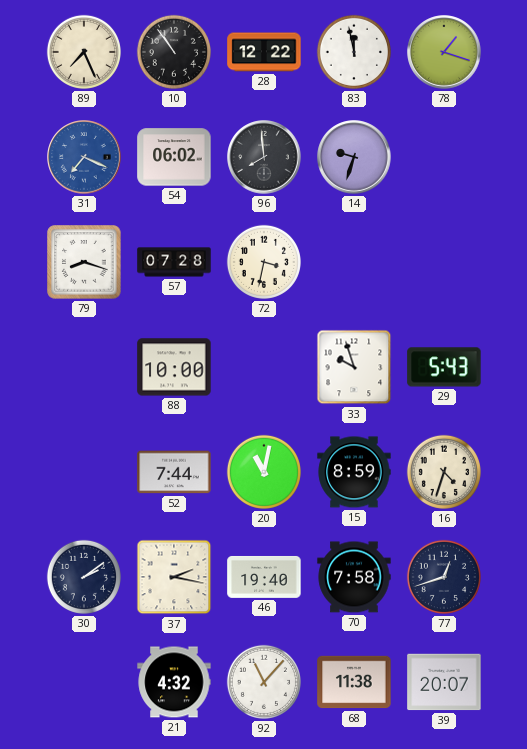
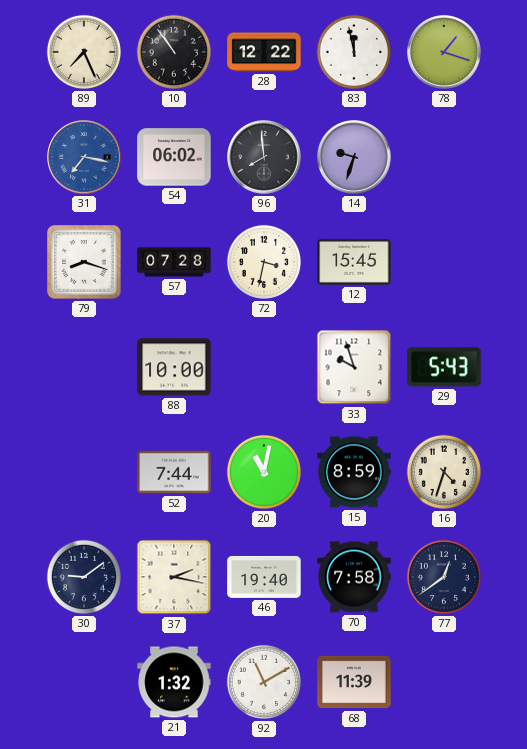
31: 7:19 -> 7:17 (84, 157)
12: none -> 15:45 (354, 263)
30: 2:09 -> 9:09 (84, 577)
77: 12:42 -> 12:39 (444, 577)
21: 4:32 -> 1:32 (174, 682)
92: 11:07 -> 11:10 (264, 682)
68: 11:38 -> 11:39 (354, 682)
39: 20:07 -> none (444, 682)
